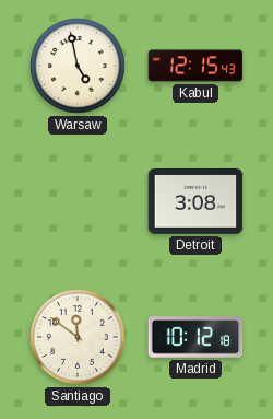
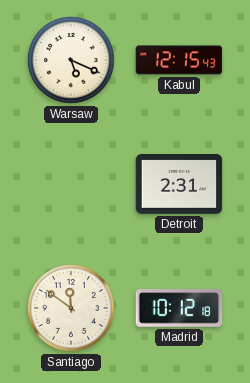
Warsaw: 4:58 -> 5:19 (71, 60)
Detroit: 3:08 -> 2:31 (179, 185)
